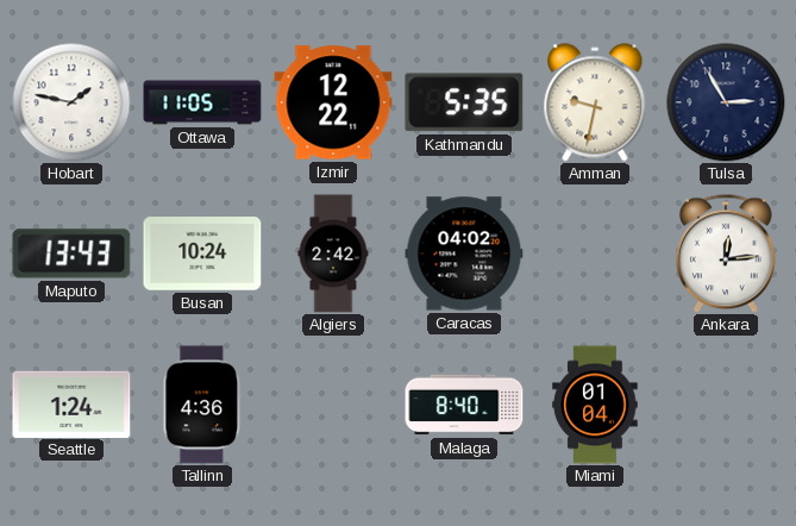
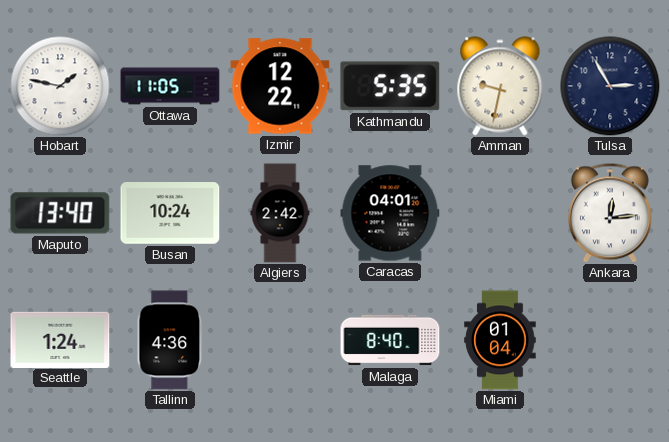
Maputo: 13:43 -> 13:40 (60, 213)
Caracas: 04:02 -> 04:01 (390, 213)
